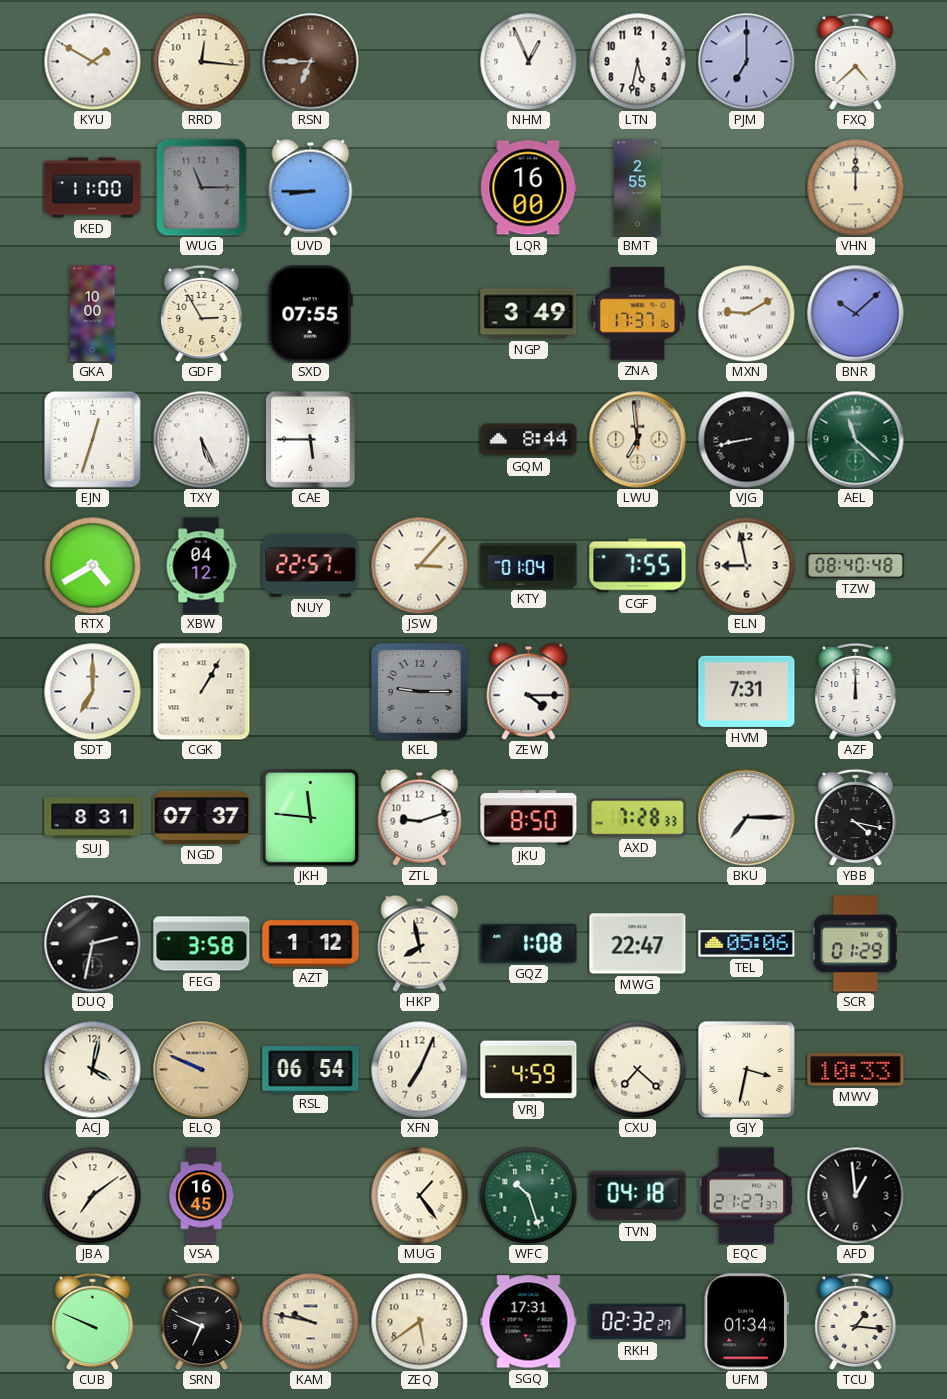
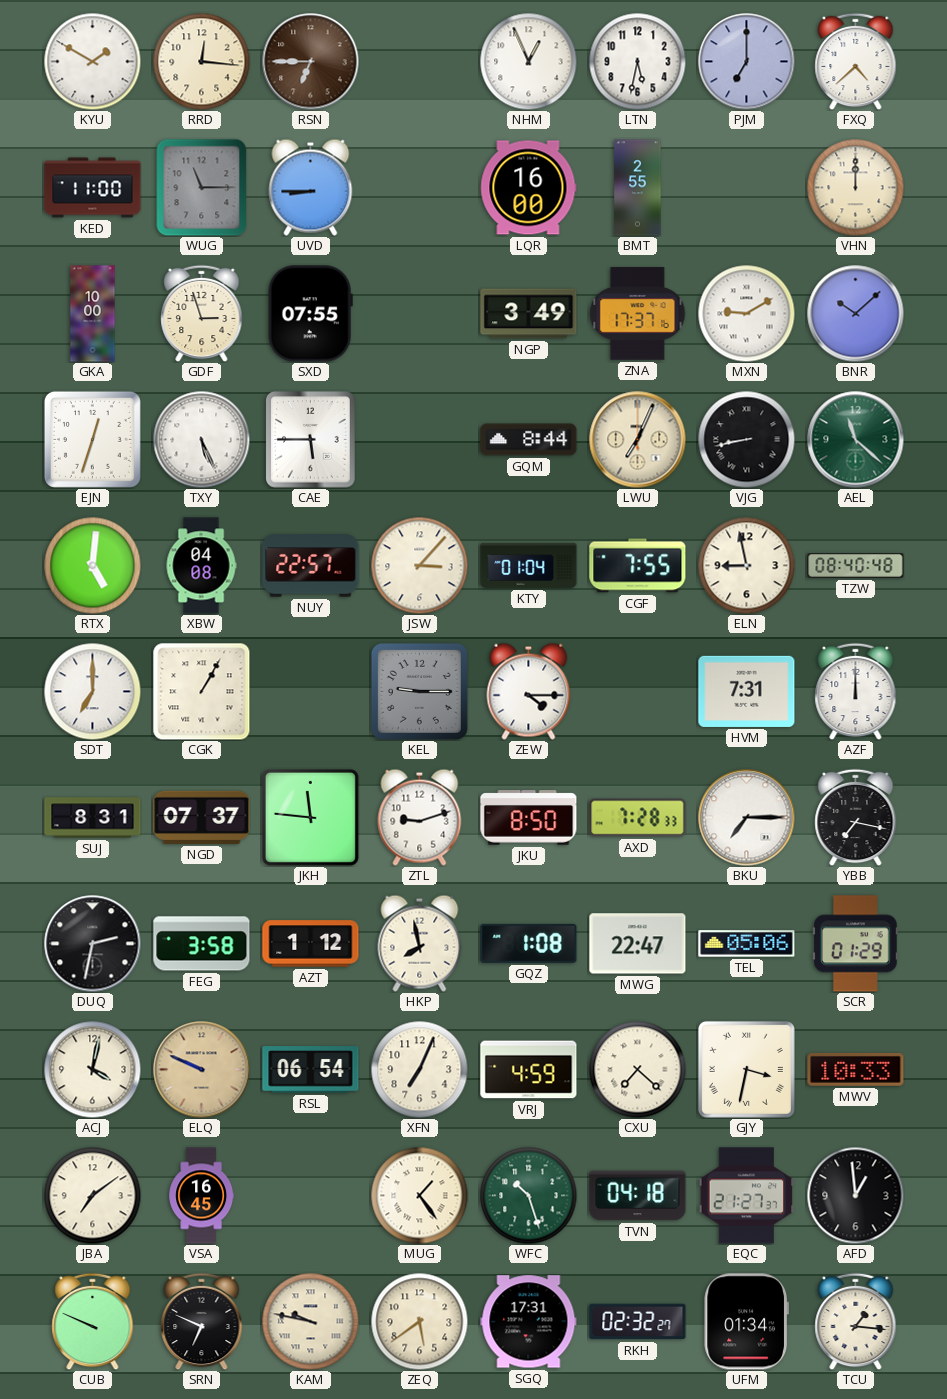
GDF: 2:55 -> 2:57 (202, 313)
LWU: 6:59 -> 7:04 (638, 440)
RTX: 4:40 -> 5:01 (92, 565)
XBW: 04:12 -> 04:08 (201, 566)
YBB: 4:17 -> 7:17 (856, 817)
